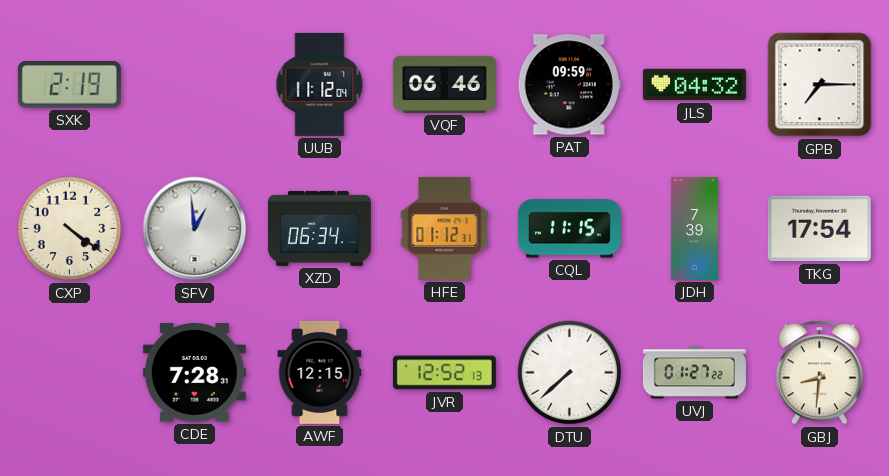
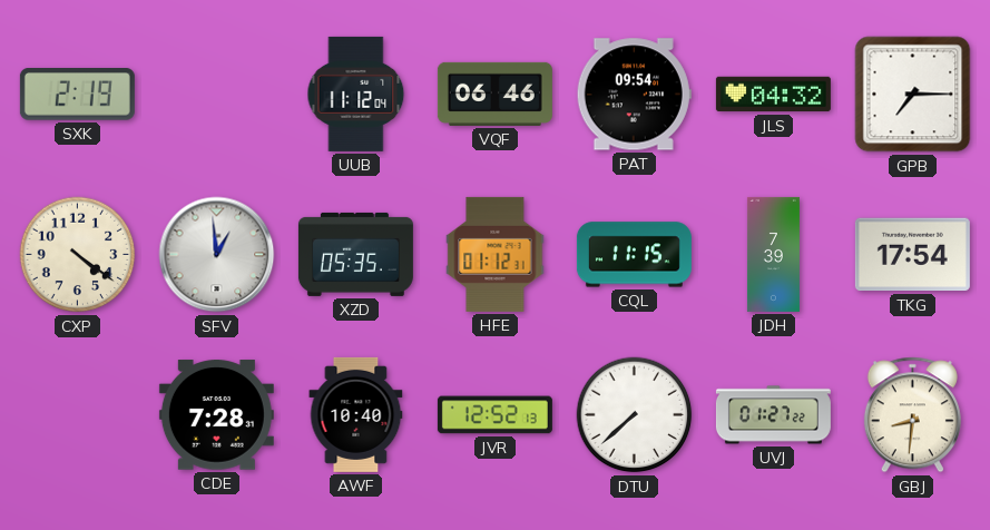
PAT: 09:59 -> 09:54 (634, 95)
XZD: 06:34 -> 05:35 (355, 254)
AWF: 12:15 -> 10:40 (356, 414)
